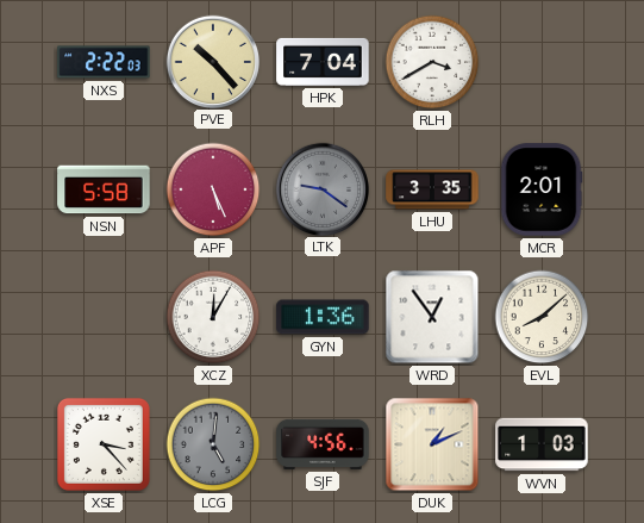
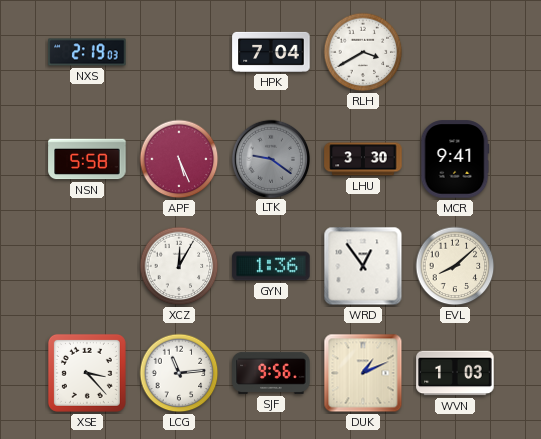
NXS: 2:22 -> 2:19 (87, 52)
PVE: 10:23 -> none (212, 61)
LHU: 3:35 -> 3:30 (363, 159)
MCR: 2:01 -> 9:41 (455, 159)
LCG: 5:01 -> 11:14 (179, 373)
LCG dial: grey -> white (179, 373)
SJF: 4:56 -> 9:56 (271, 373)
